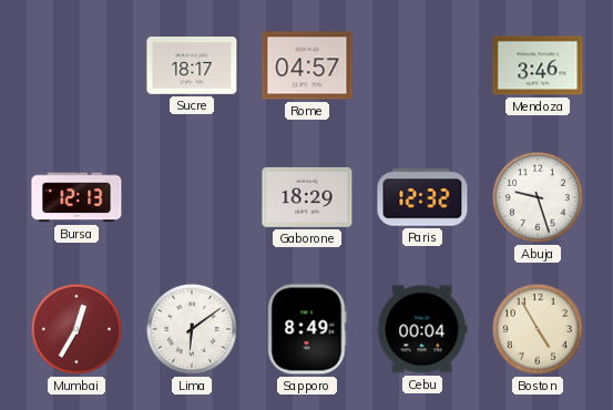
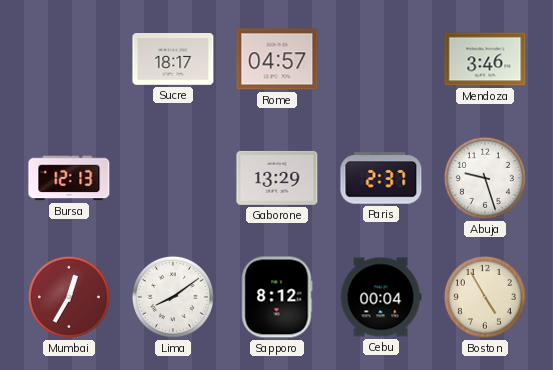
Gaborone: 18:29 -> 13:29 (277, 178)
Paris: 12:32 -> 2:37 (381, 178)
Lima: 6:09 -> 8:09 (173, 297)
Sapporo: 8:49 -> 8:12 (277, 297)
